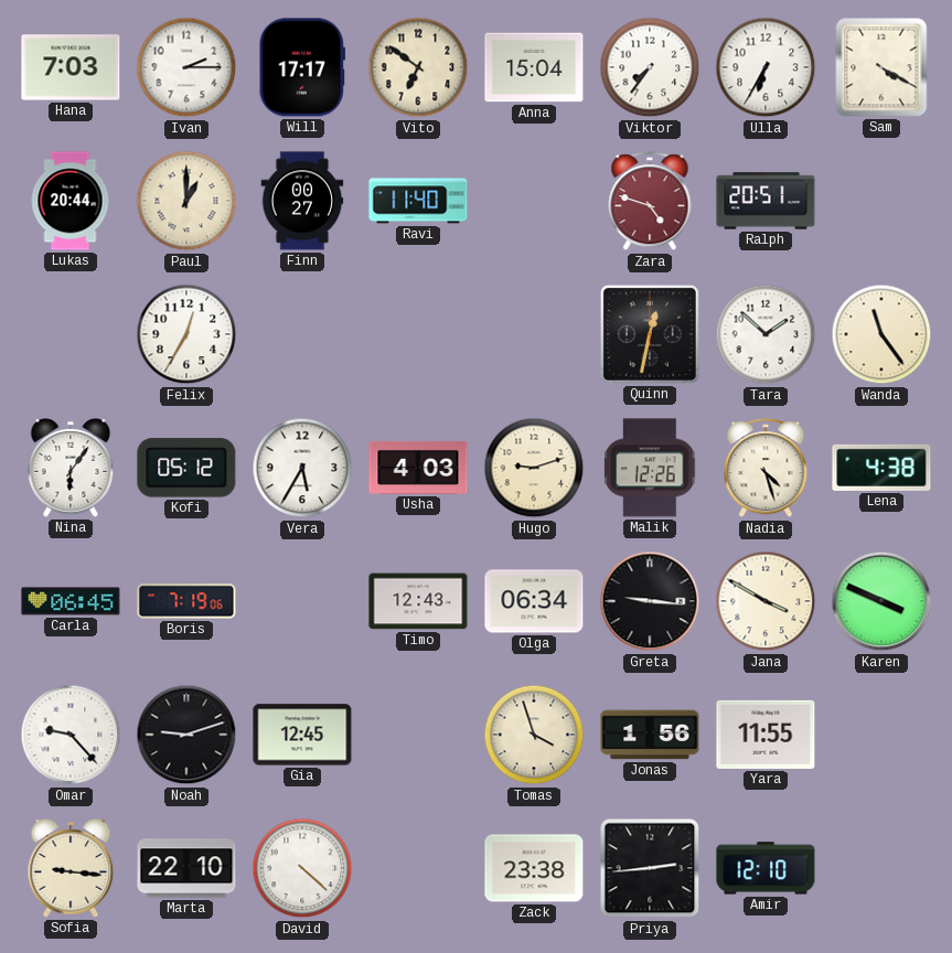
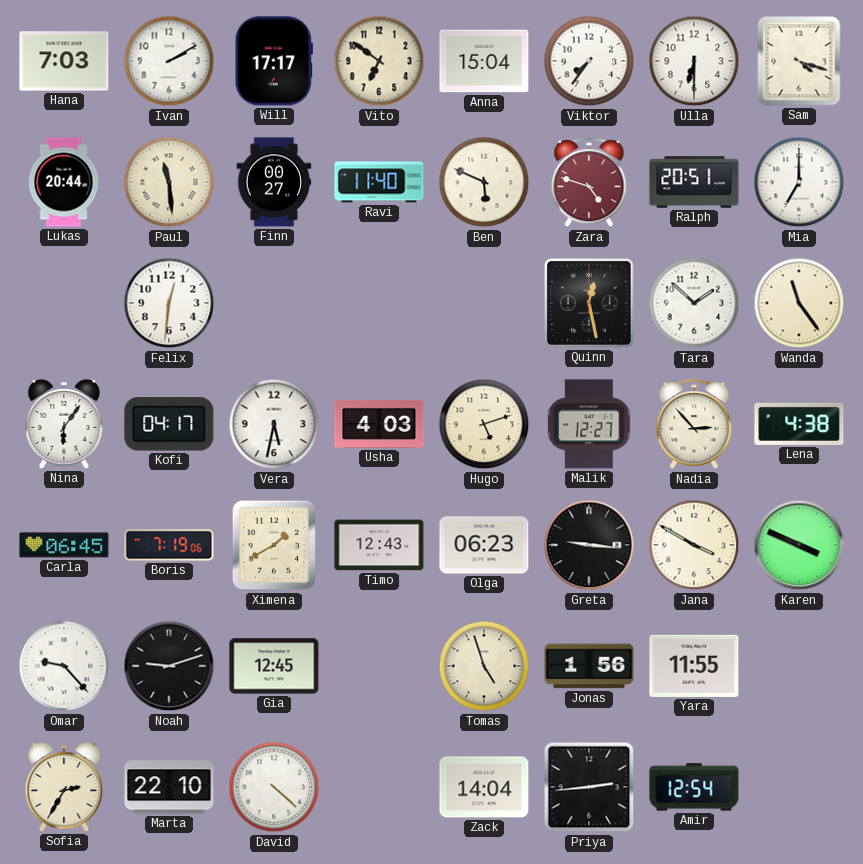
Ivan: 2:15 -> 2:10 (169, 61)
Ulla: 6:35 -> 6:30 (694, 61)
Sam: 4:20 -> 4:18 (799, 61)
Paul: 1:00 -> 11:29 (169, 182)
Ben: none -> 5:49 (484, 182)
Mia: none -> 7:00 (799, 182)
Felix: 12:35 -> 12:31 (169, 303)
Quinn: 12:32 -> 12:28 (589, 303)
Kofi: 05:12 -> 04:17 (169, 424)
Vera: 5:35 -> 5:32 (274, 424)
Hugo: 9:12 -> 5:12 (484, 424)
Malik: 12:26 -> 12:27 (589, 424)
Nadia: 4:27 -> 2:53 (694, 425)
Ximena: none -> 1:40 (274, 545)
Olga: 06:34 -> 06:23 (484, 545)
Tomas: 3:57 -> 4:57 (484, 666)
Sofia: 9:16 -> 2:35 (64, 787)
Zack: 23:38 -> 14:04 (484, 787)
Amir: 12:10 -> 12:54 (694, 787)
